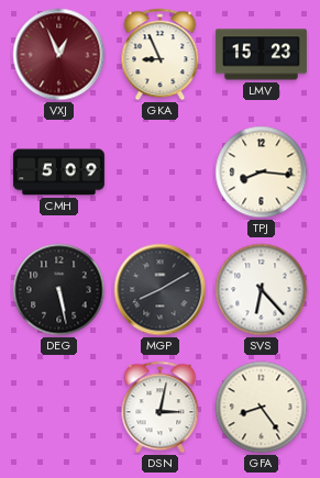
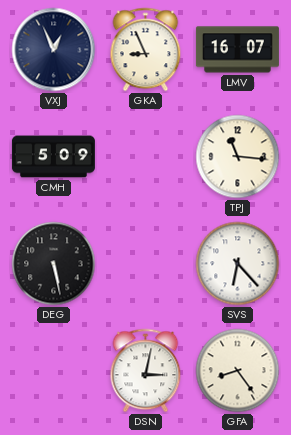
VXJ dial: burgundy -> navy (54, 50)
LMV: 15:23 -> 16:07 (237, 50)
TPJ: 8:16 -> 11:16 (238, 157)
MGP: 8:10 -> none (161, 290)
